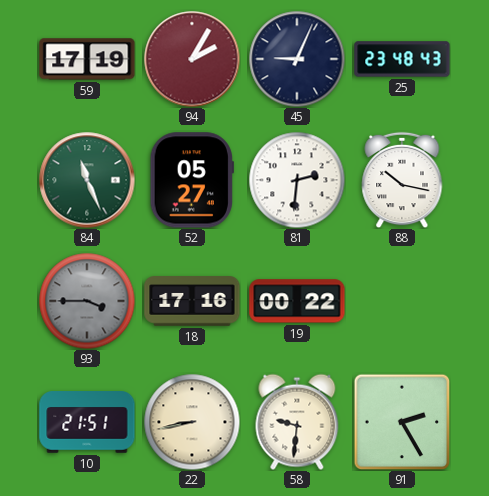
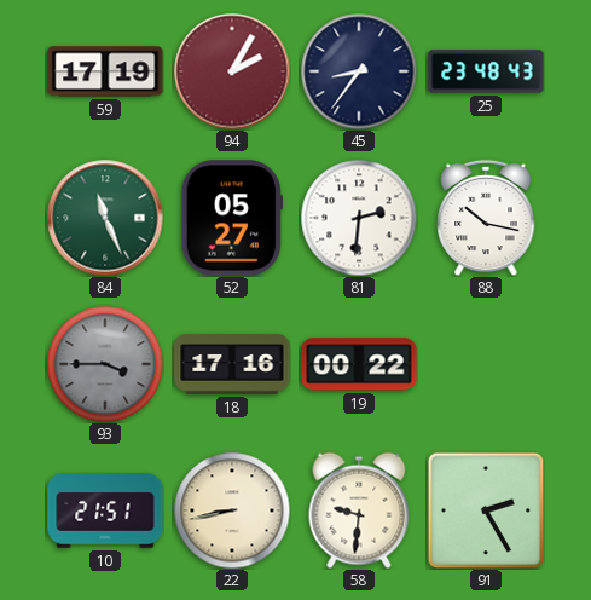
45: 9:04 -> 8:36 (359, 71)
